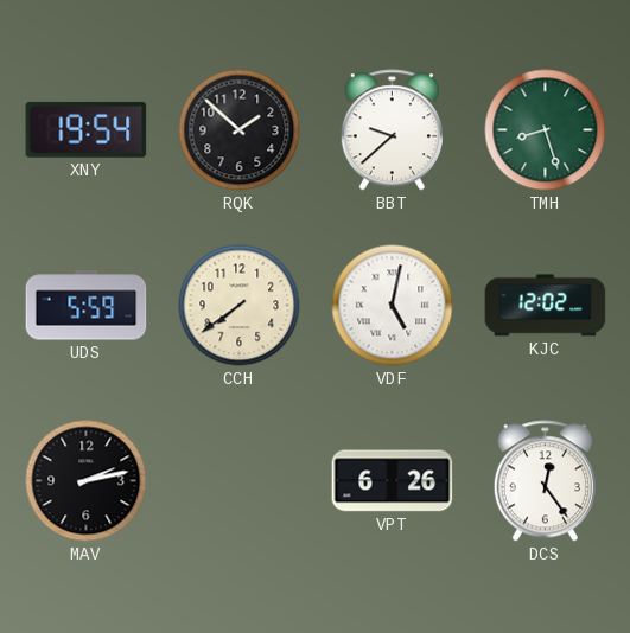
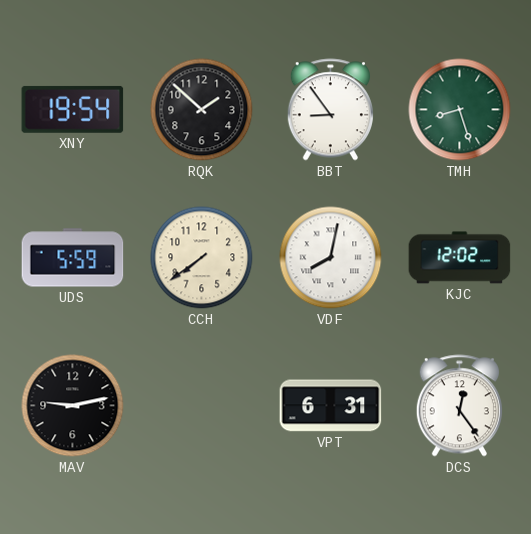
BBT: 9:38 -> 8:54 (330, 110)
VDF: 5:02 -> 8:02 (331, 258)
MAV: 2:13 -> 9:13 (73, 406)
VPT: 6:26 -> 6:31 (331, 406)
